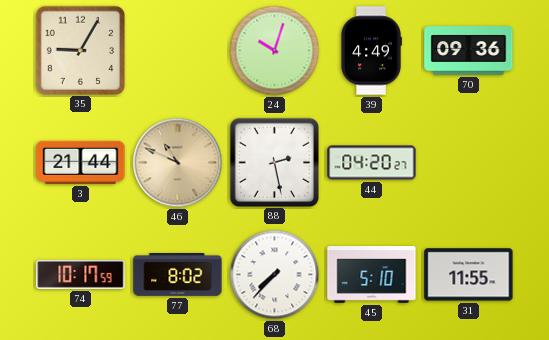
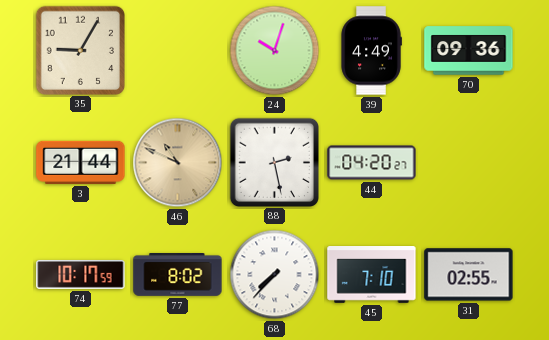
45: 5:10 -> 7:10 (372, 275)
31: 11:55 -> 02:55 (469, 275)
